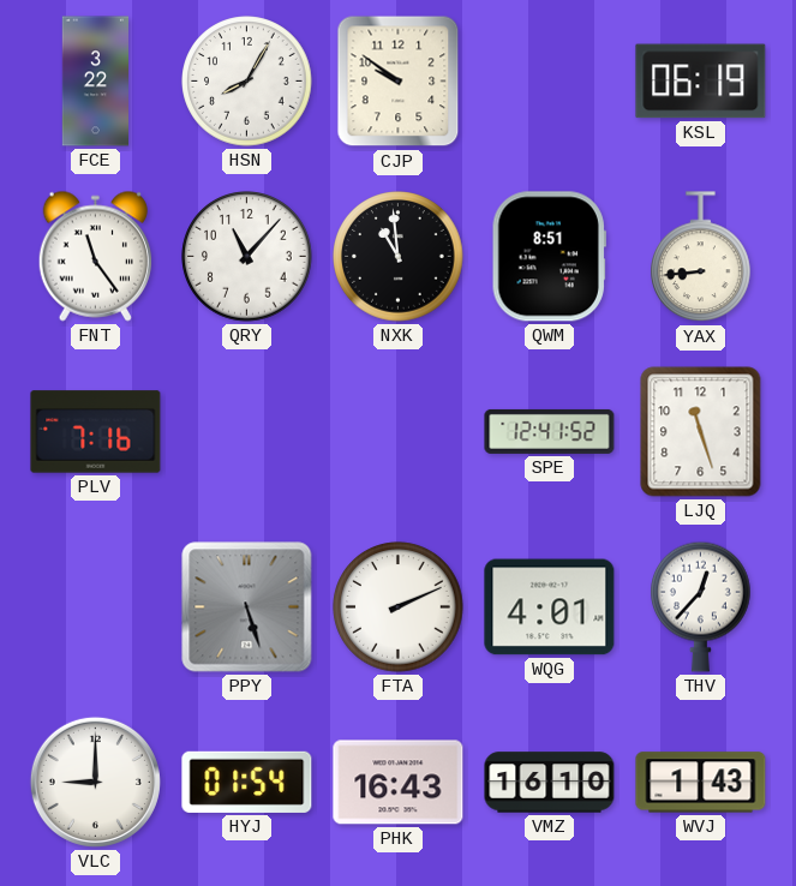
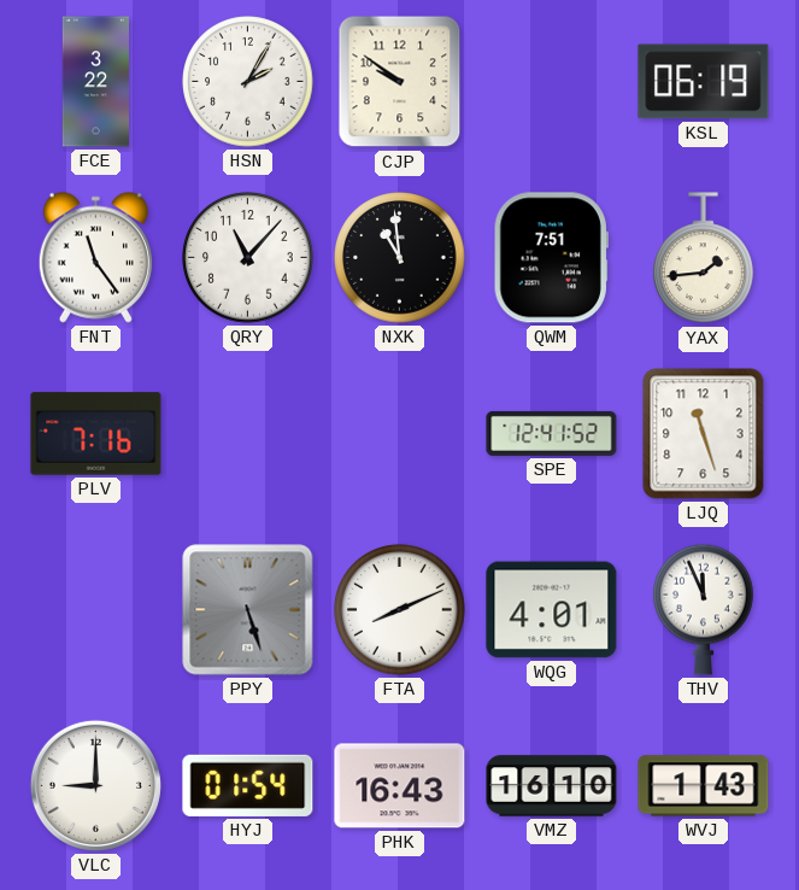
HSN: 8:05 -> 2:05 (248, 82)
QWM: 8:51 -> 7:51 (551, 258)
YAX: 8:44 -> 1:44 (704, 258)
FTA: 2:11 -> 8:11 (400, 610)
THV: 12:37 -> 11:56 (704, 609)
